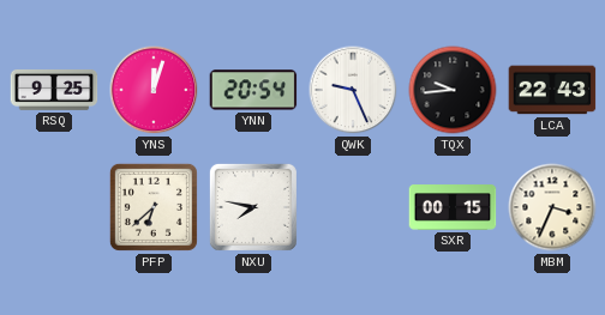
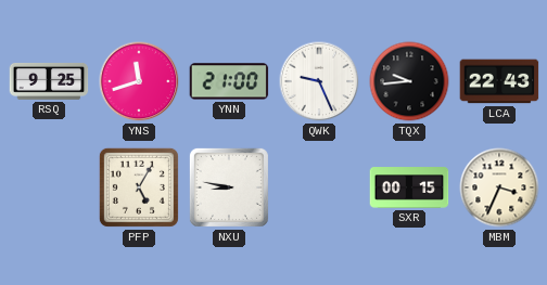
YNS: 12:03 -> 11:42 (139, 81)
YNN: 20:54 -> 21:00 (229, 81)
PFP: 6:38 -> 5:05 (139, 187)
NXU: 7:47 -> 8:47 (229, 187)
